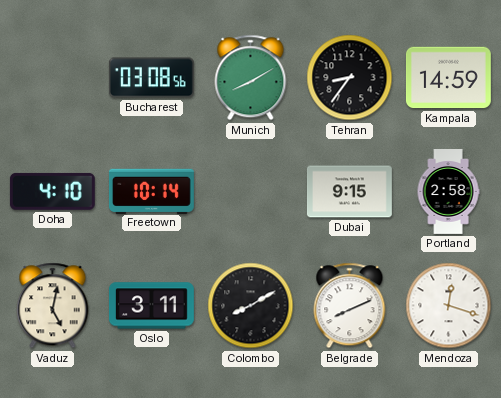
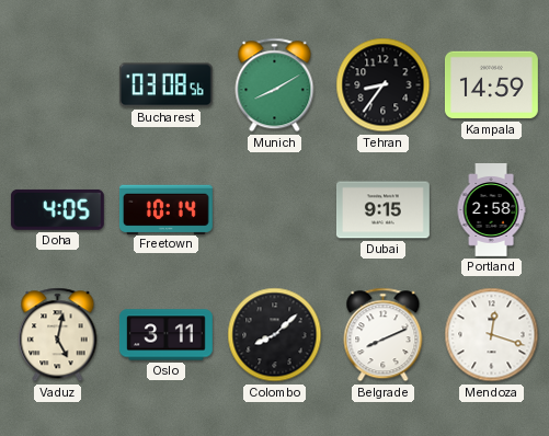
Doha: 4:10 -> 4:05 (57, 209)
Colombo: 8:10 -> 8:08 (275, 335)
